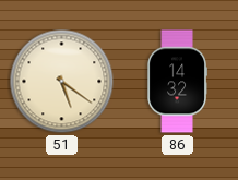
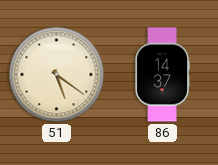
86: 14:32 -> 14:37 (162, 75)
